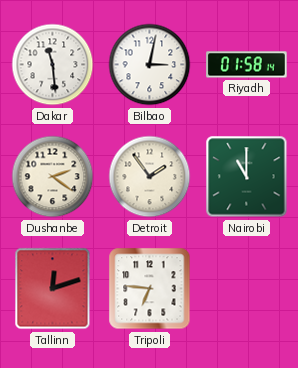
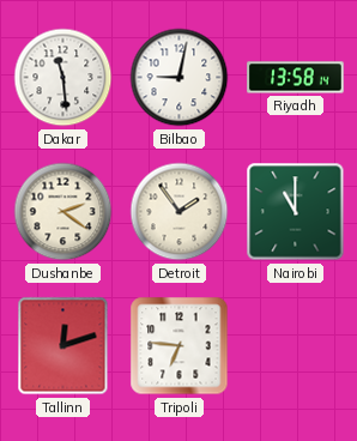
Bilbao: 3:02 -> 9:02 (180, 78)
Riyadh: 01:58 -> 13:58 (296, 78)
